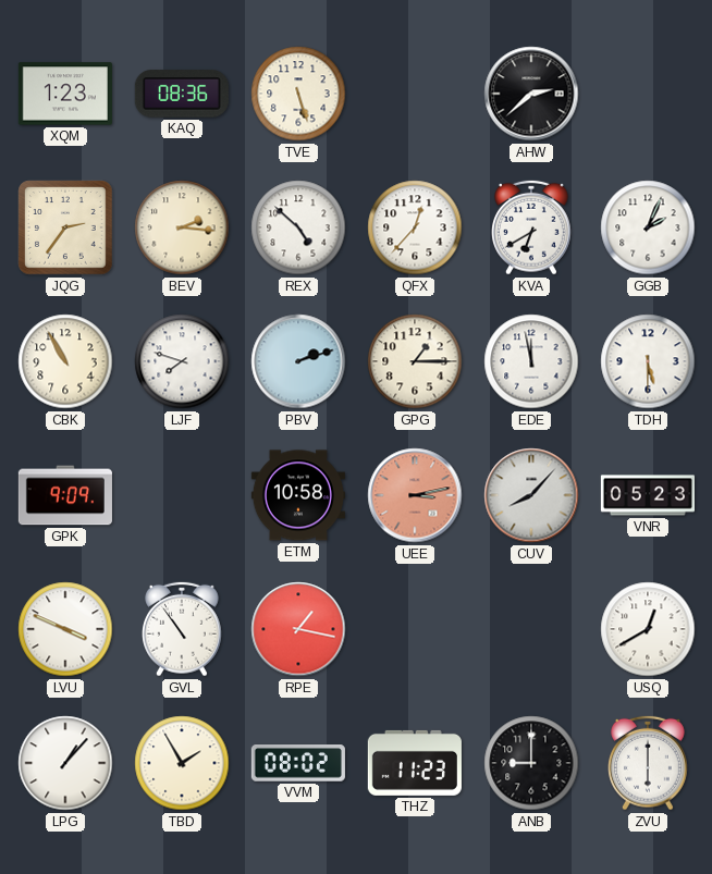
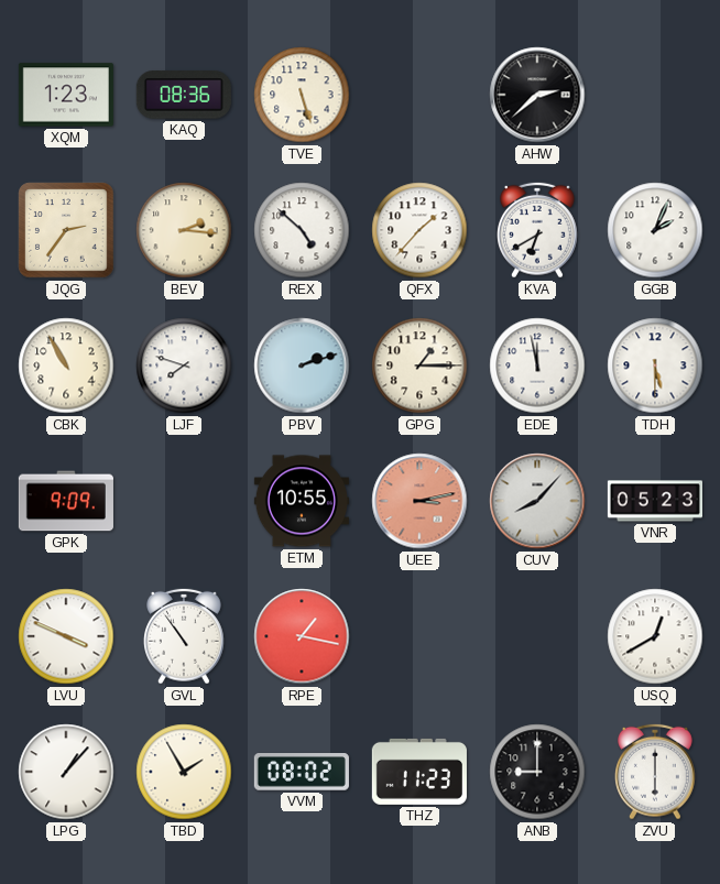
QFX: 12:37 -> 1:37 (419, 230)
ETM: 10:58 -> 10:55 (302, 501)
